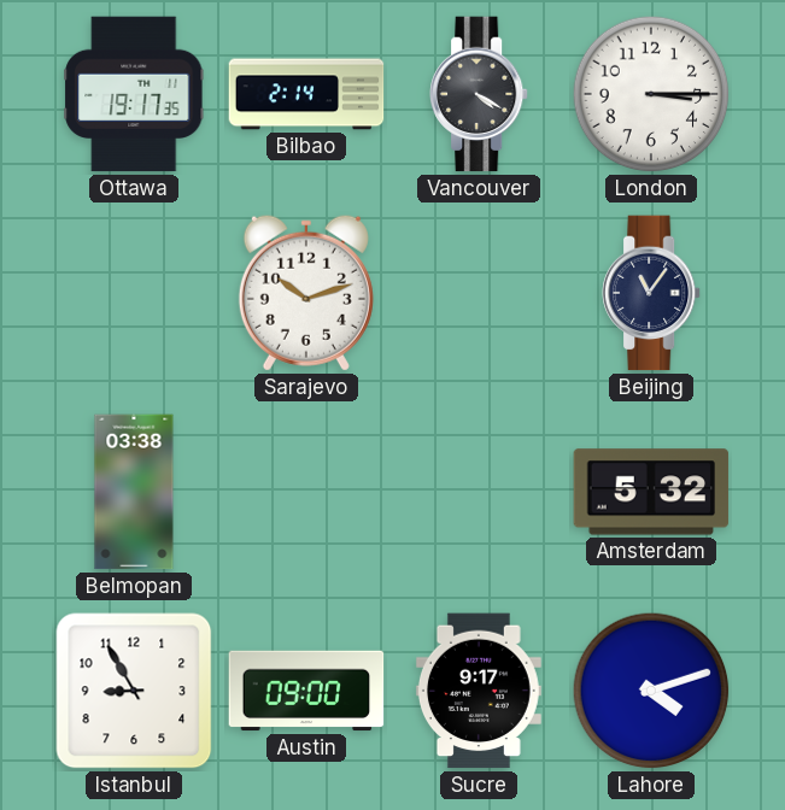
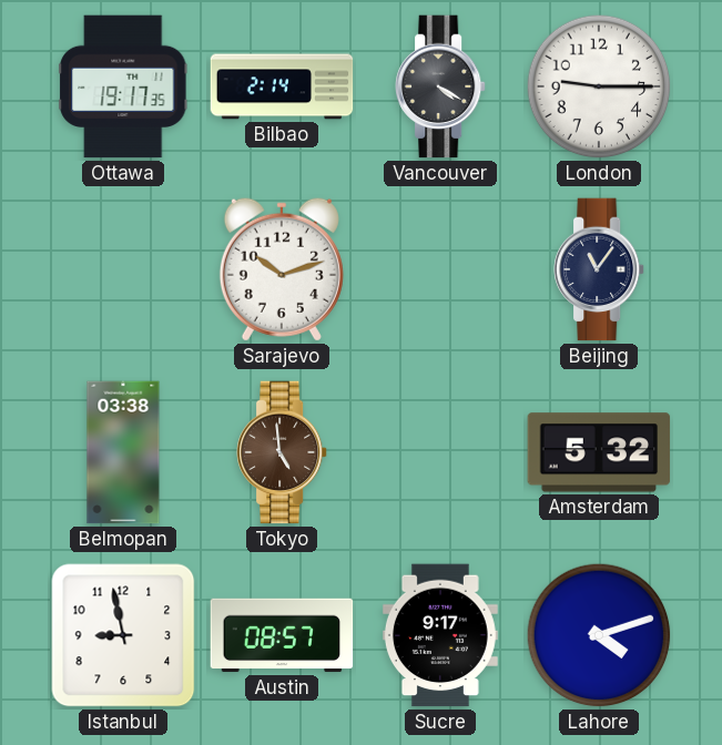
London: 3:15 -> 9:15 (599, 86)
Tokyo: none -> 4:59 (283, 452)
Istanbul: 8:55 -> 8:58 (123, 635)
Austin: 09:00 -> 08:57 (282, 635)
